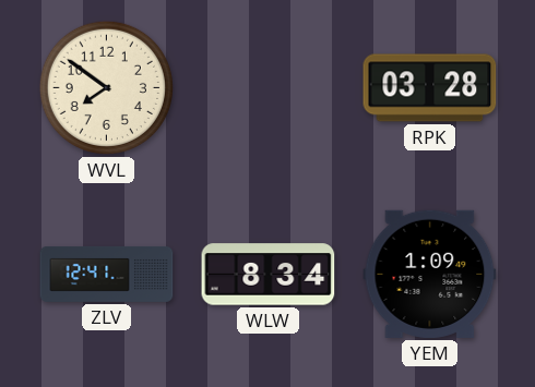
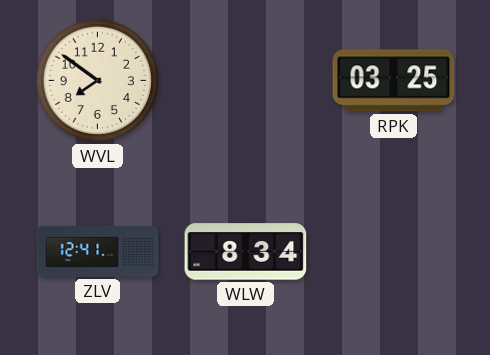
RPK: 03:28 -> 03:25 (394, 81)
YEM: 1:09 -> none (430, 274)
